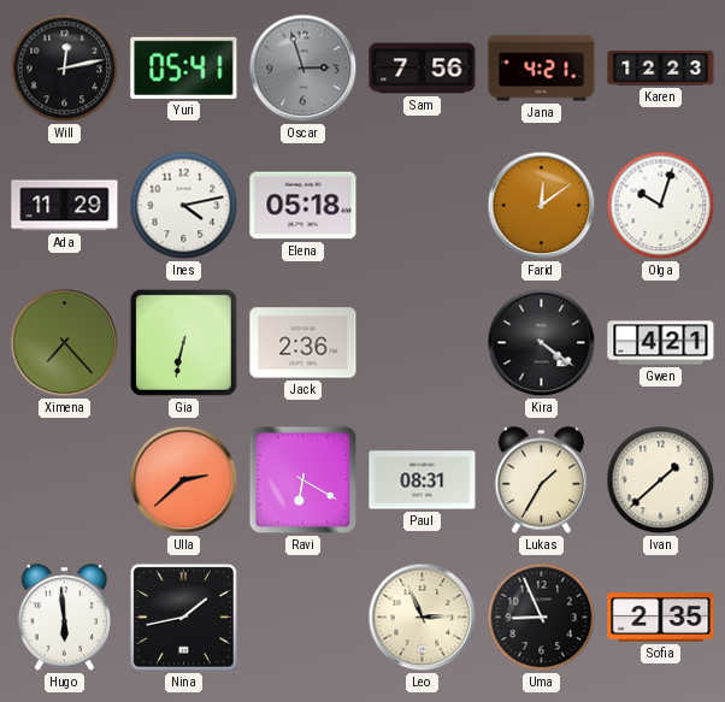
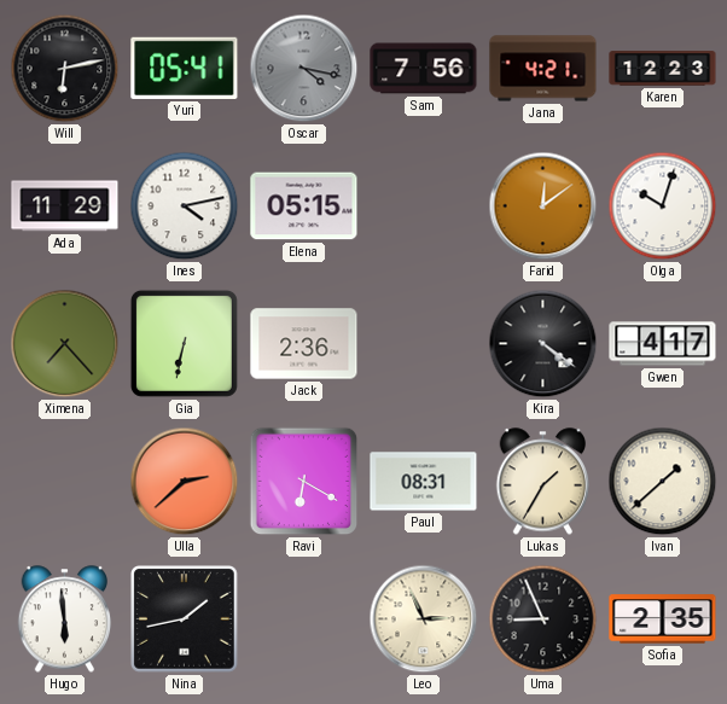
Will: 12:13 -> 6:13 (65, 69)
Oscar: 2:57 -> 4:17 (304, 69)
Elena: 05:18 -> 05:15 (304, 206)
Gwen: 4:21 -> 4:17 (663, 344)
